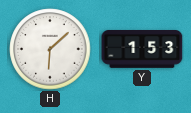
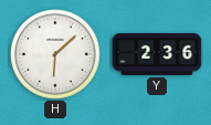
Y: 1:53 -> 2:36 (157, 55)
